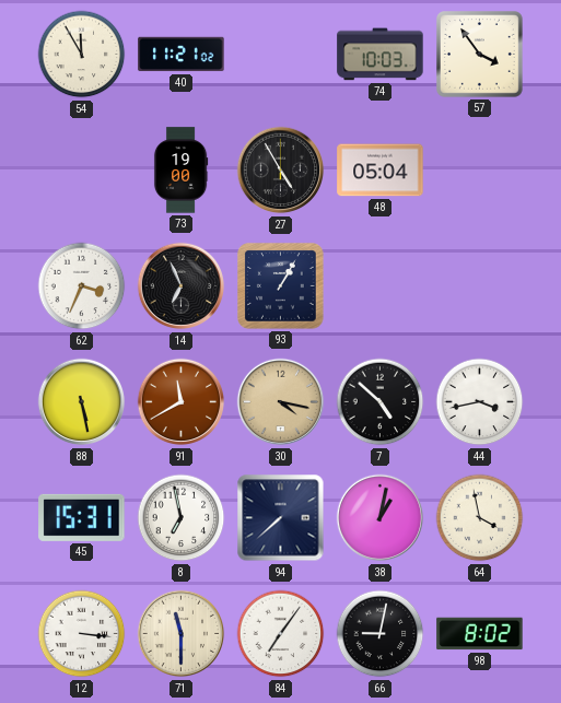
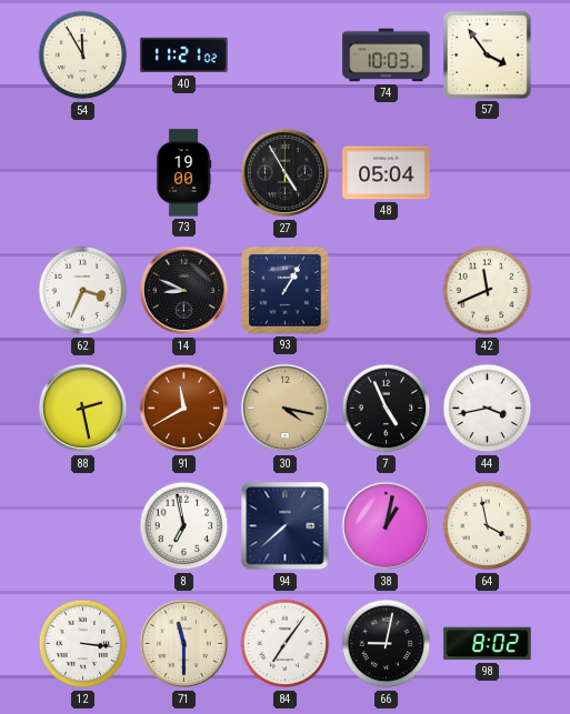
14: 6:56 -> 8:49 (184, 291)
42: none -> 11:41 (488, 291)
88: 5:28 -> 2:28 (83, 409)
7: 4:52 -> 4:56 (387, 409)
45: 15:31 -> none (82, 517)
